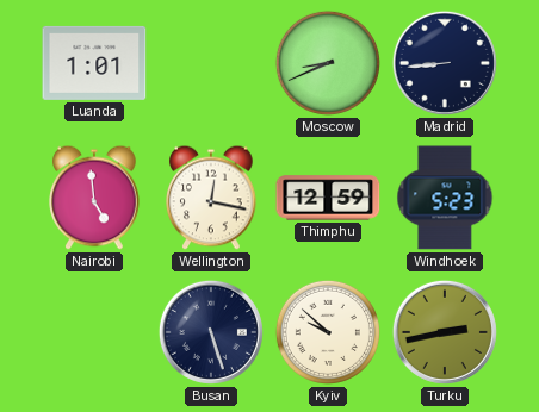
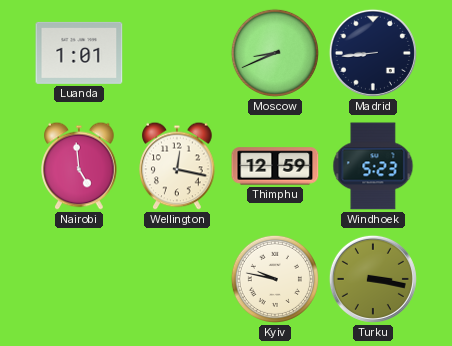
Busan: 5:27 -> none (211, 332)
Kyiv: 9:52 -> 9:47 (275, 279)
Turku: 2:43 -> 3:17 (373, 279)
